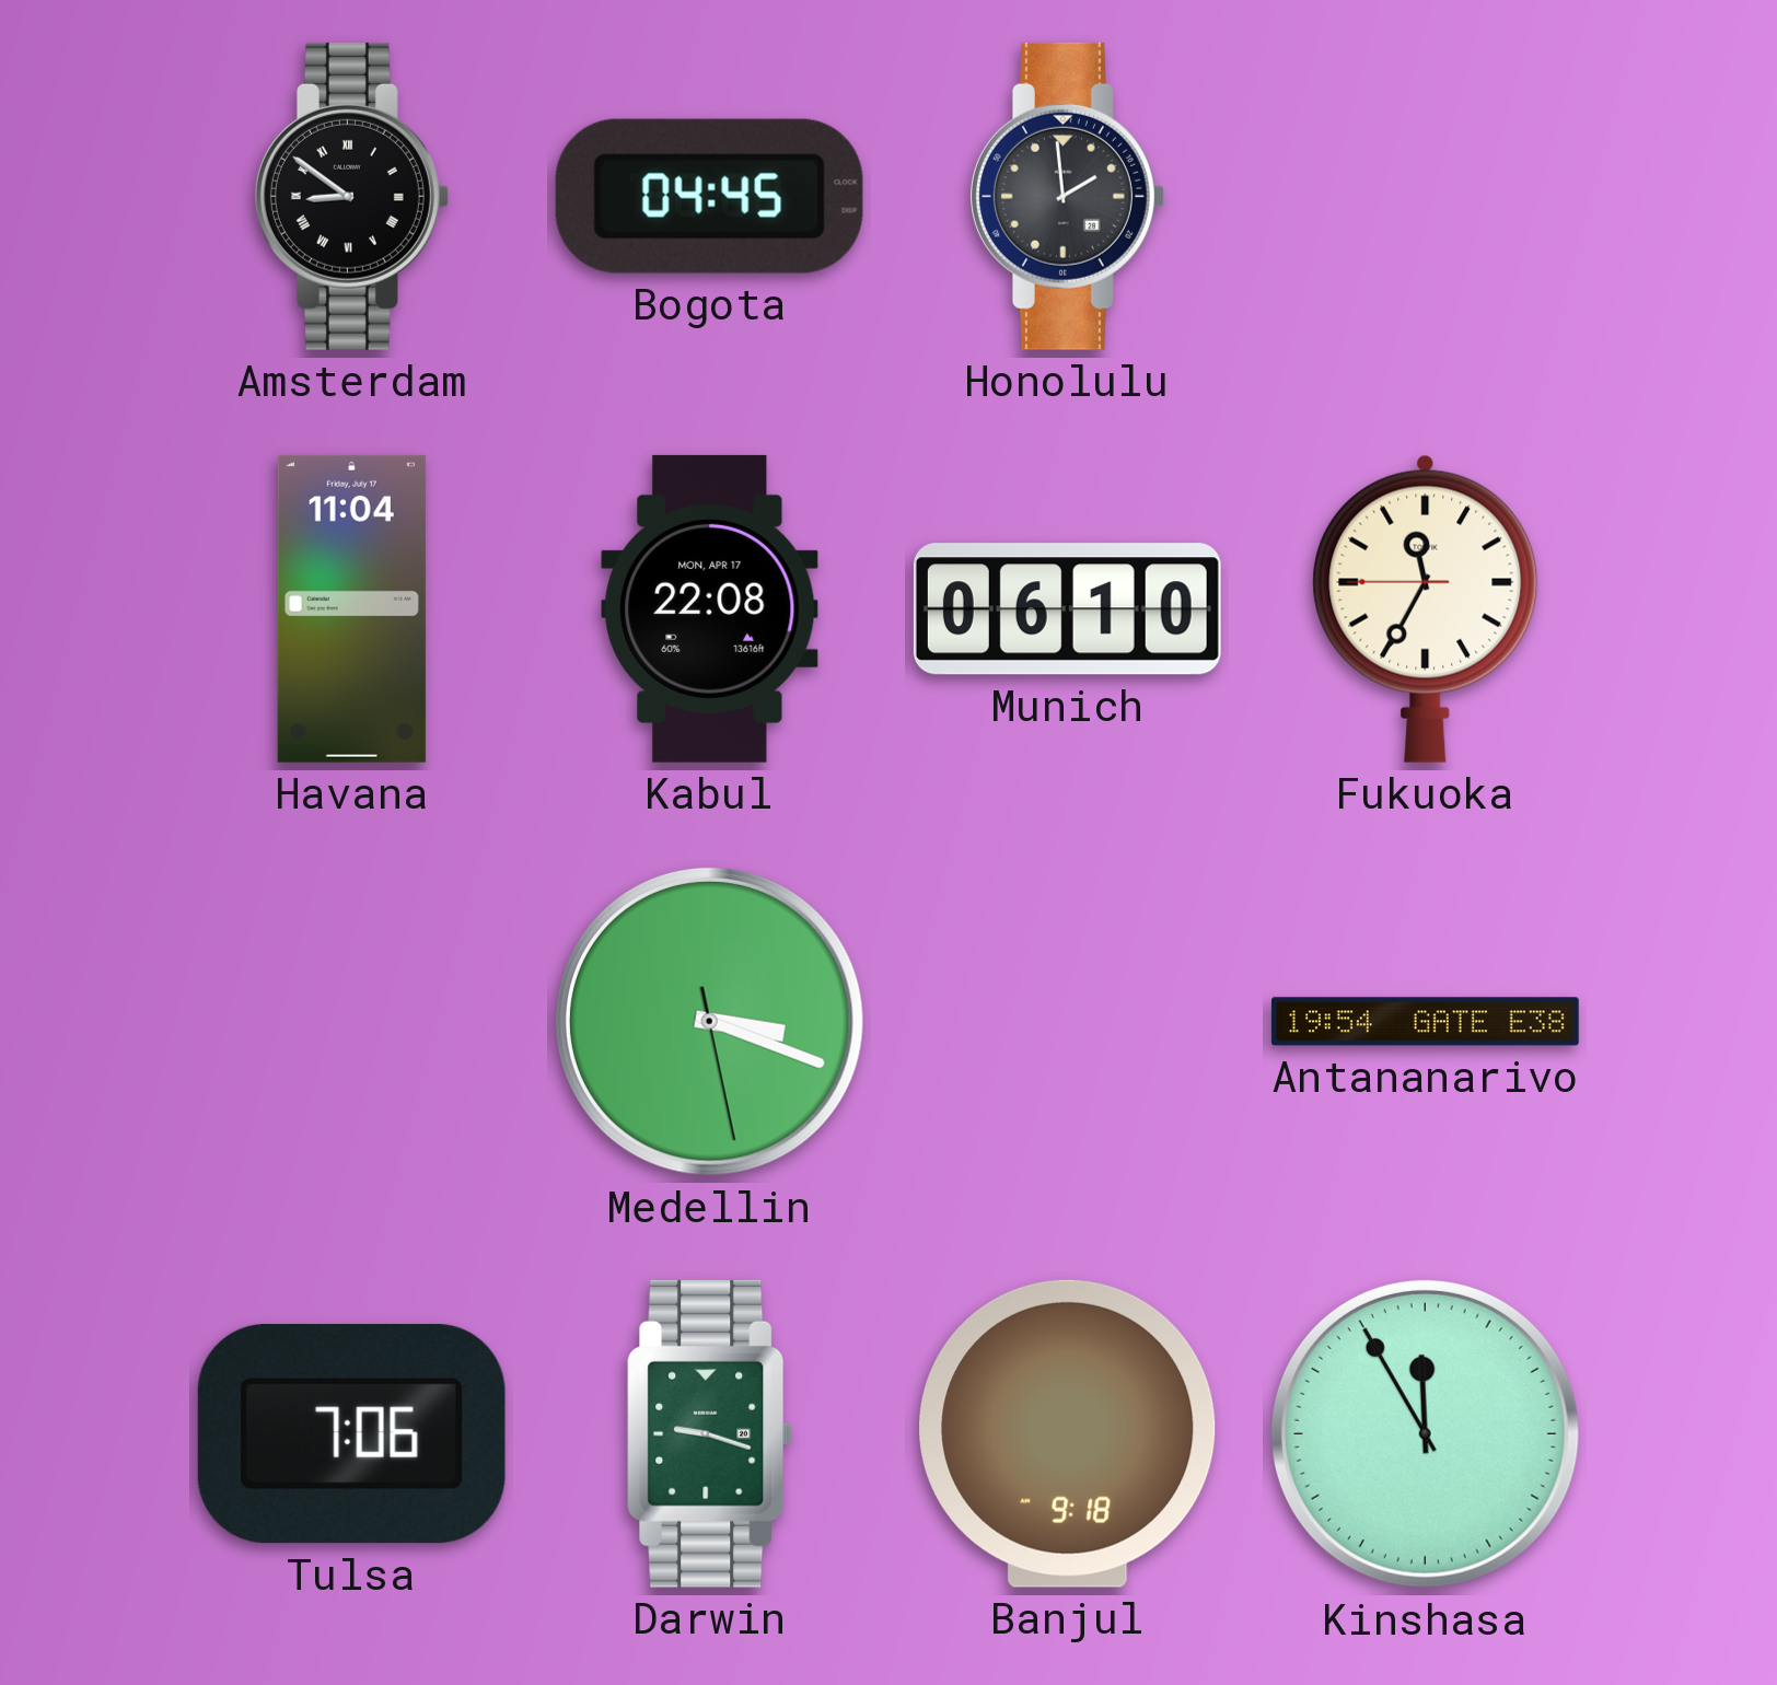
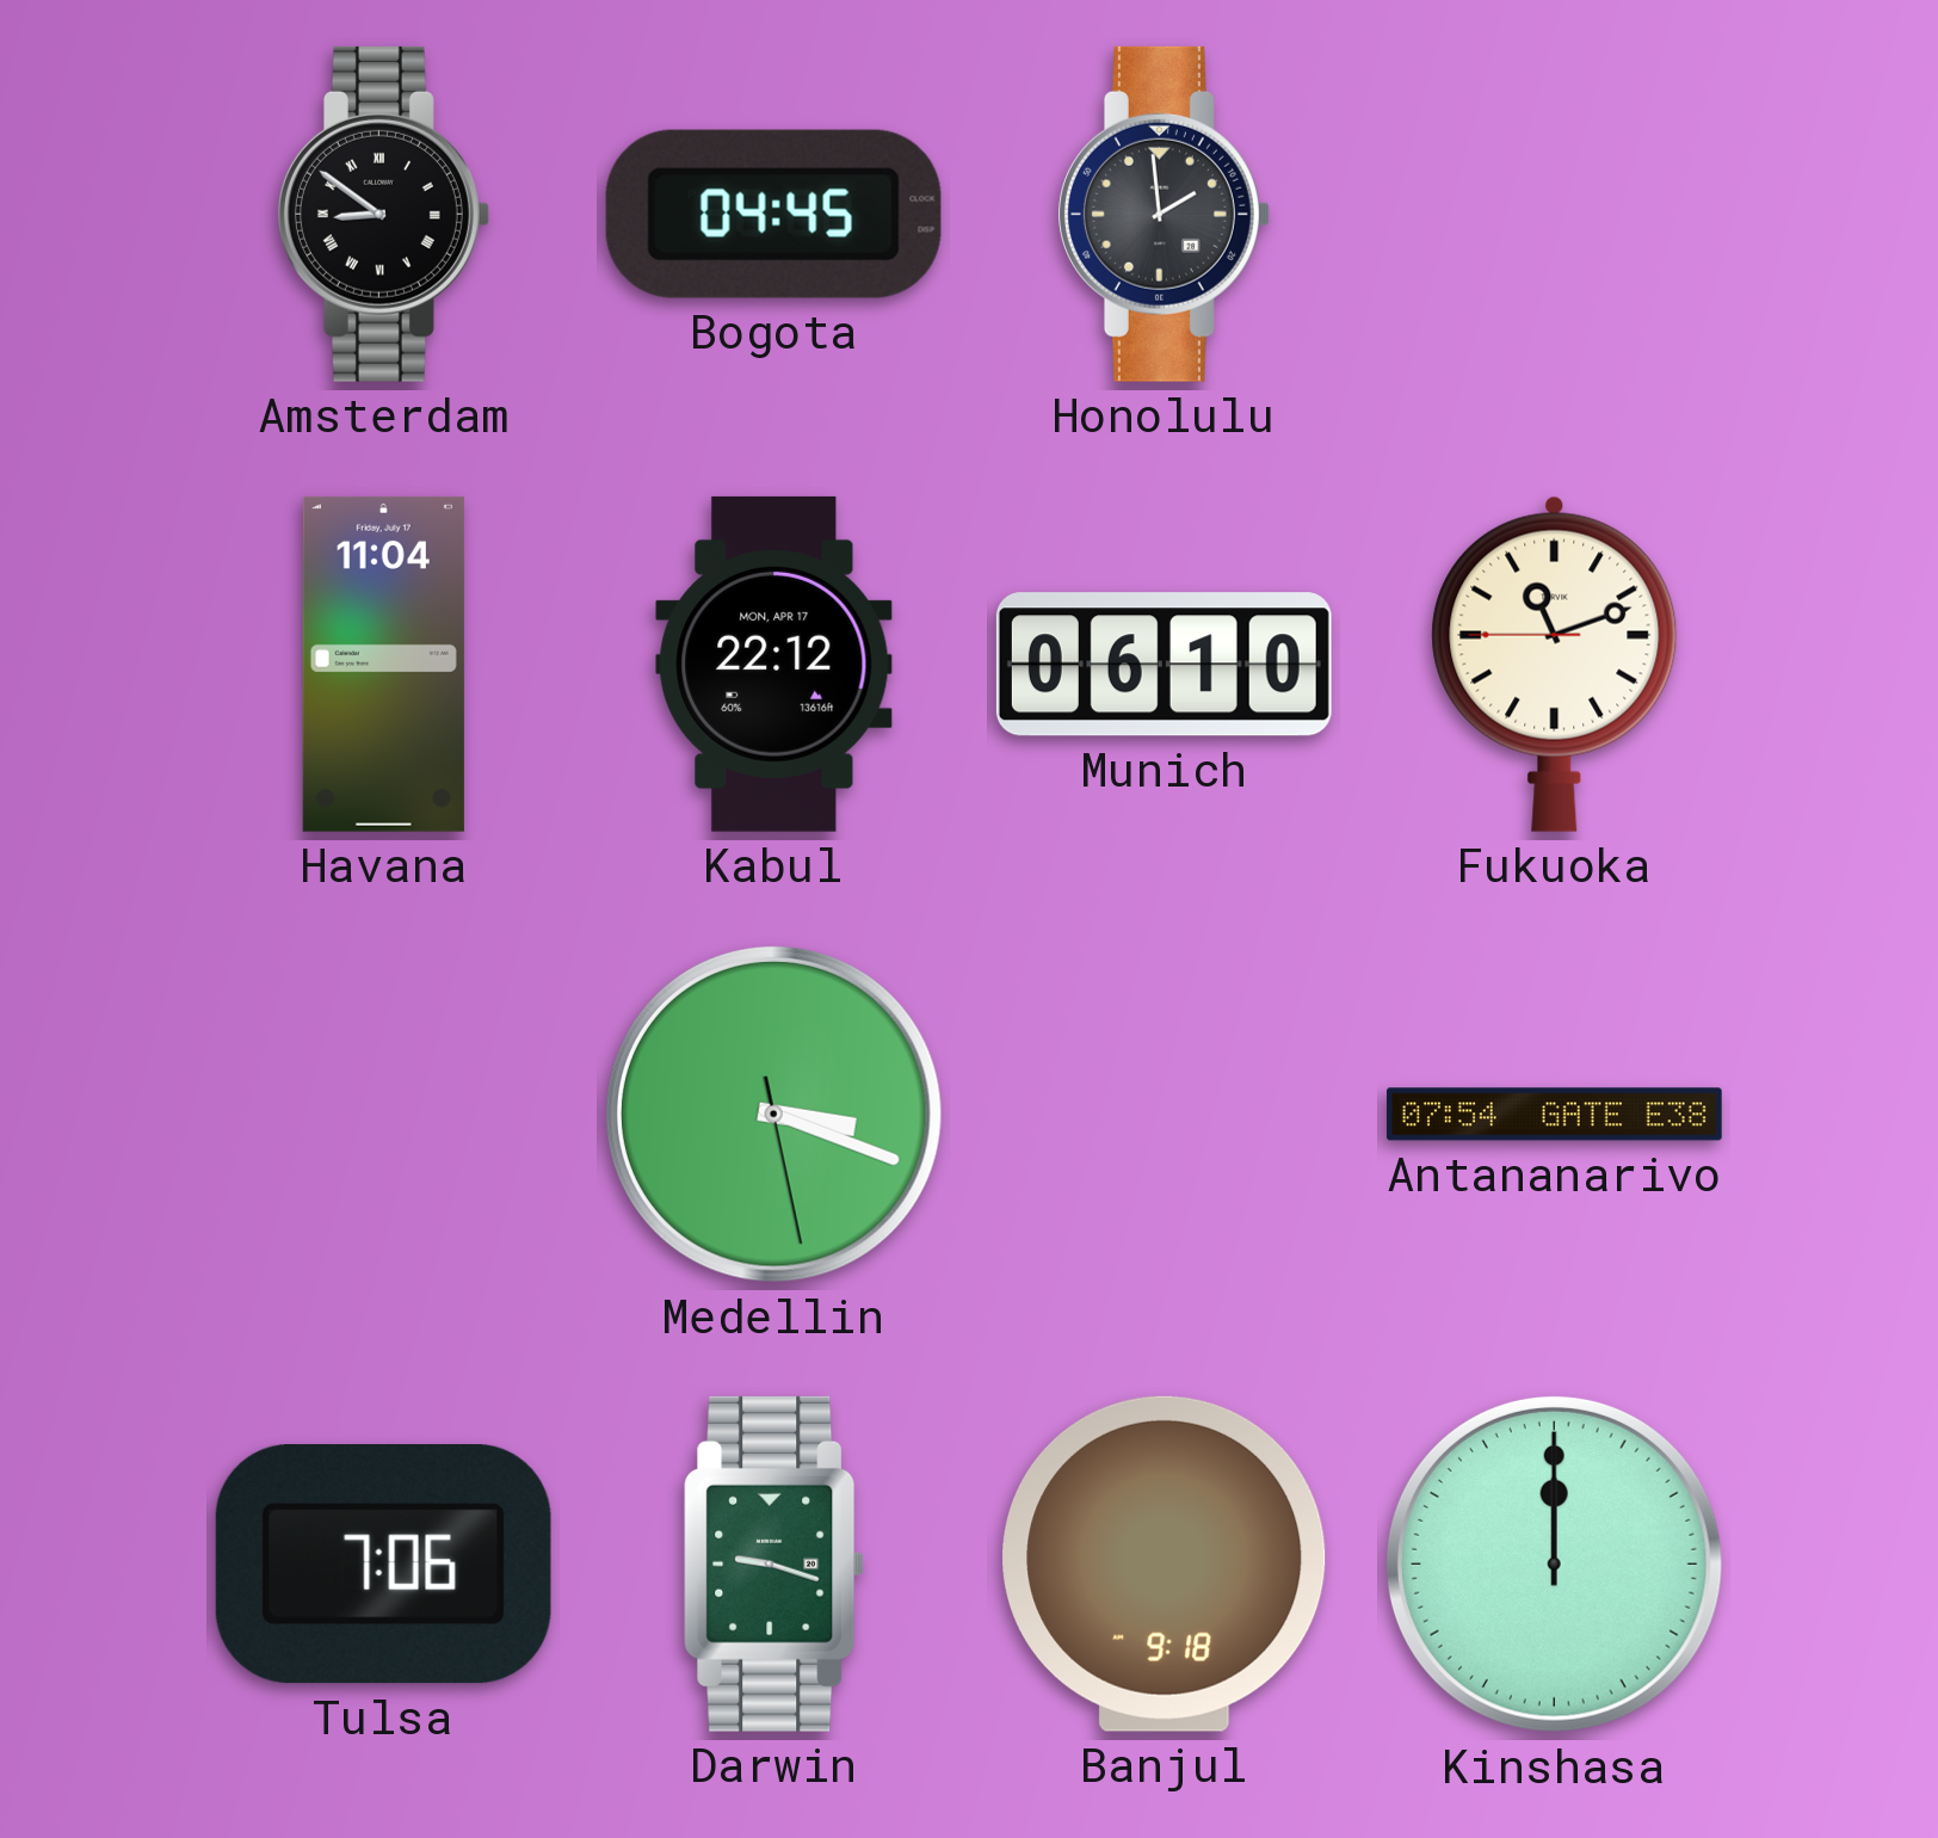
Kabul: 22:08 -> 22:12 (774, 664)
Fukuoka: 11:34 -> 11:11 (1555, 664)
Antananarivo: 19:54 -> 07:54 (1554, 1115)
Kinshasa: 11:55 -> 12:00 (1554, 1563)
